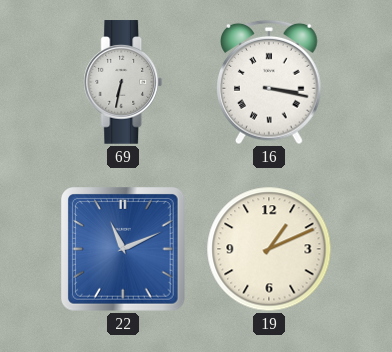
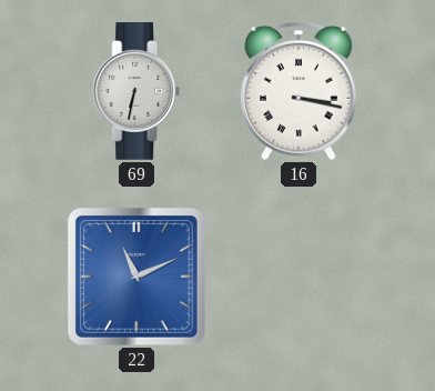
19: 1:11 -> none (269, 249)
